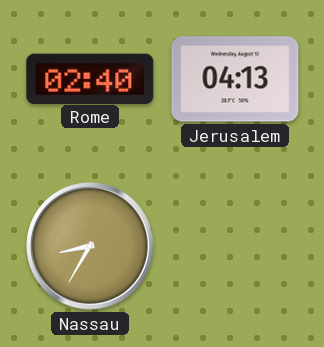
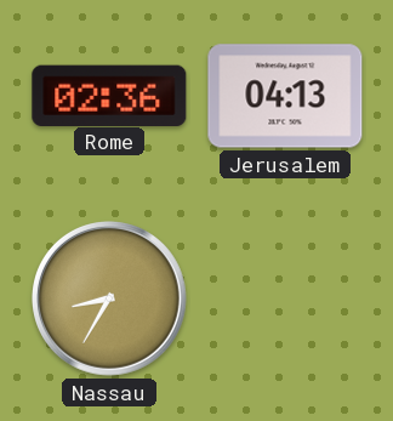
Rome: 02:40 -> 02:36 (109, 95)
